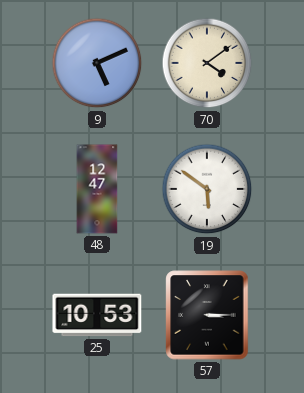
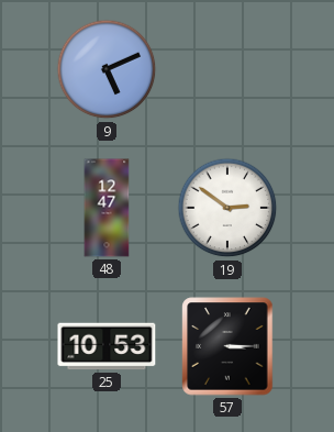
70: 4:09 -> none (207, 63)
19: 5:51 -> 2:51 (227, 208)
